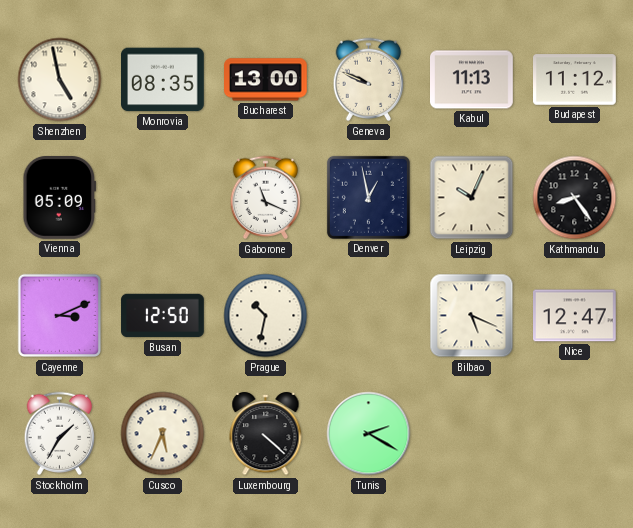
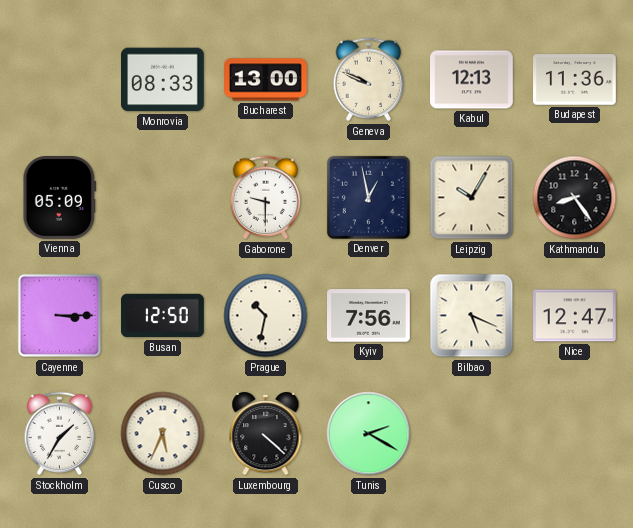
Shenzhen: 4:58 -> none (60, 80)
Monrovia: 08:35 -> 08:33 (163, 80)
Kabul: 11:13 -> 12:13 (472, 80)
Budapest: 11:12 -> 11:36 (575, 80)
Gaborone: 11:19 -> 9:30 (266, 198)
Leipzig: 10:04 -> 10:05 (472, 198)
Cayenne: 3:11 -> 3:15 (60, 316)
Kyiv: none -> 7:56 (369, 316)
